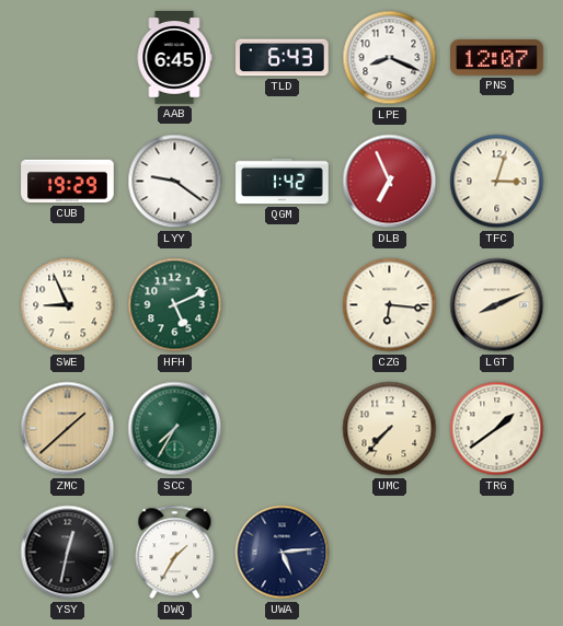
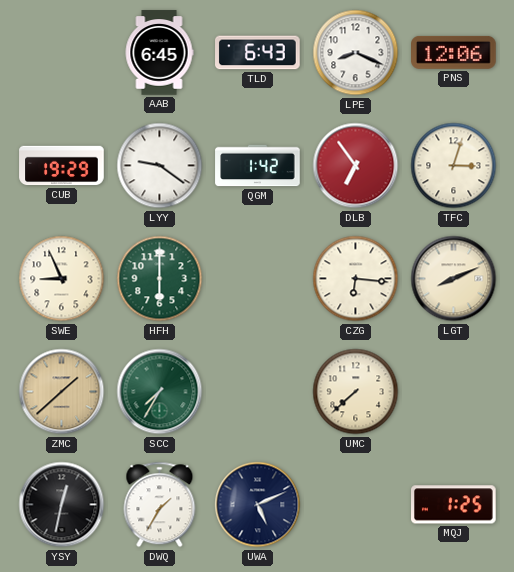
PNS: 12:07 -> 12:06 (454, 52)
DLB: 6:56 -> 6:54 (356, 166)
HFH: 5:11 -> 6:00 (160, 279)
UMC: 7:37 -> 7:38 (356, 392)
TRG: 1:39 -> none (497, 429)
UWA: 5:14 -> 5:11 (258, 505)
MQJ: none -> 1:25 (454, 505)
